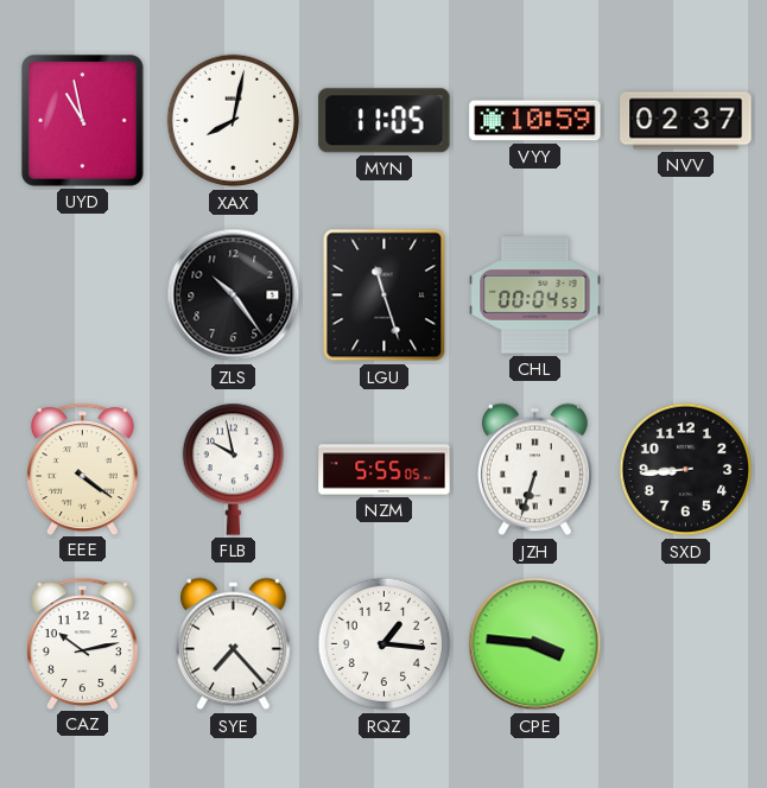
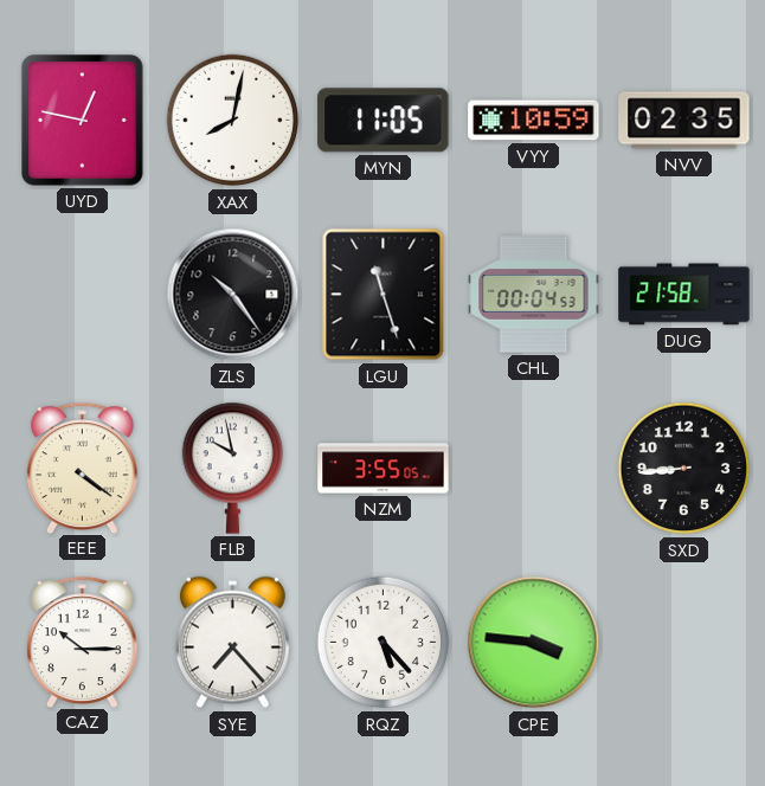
UYD: 10:58 -> 12:47 (83, 121)
NVV: 02:37 -> 02:35 (684, 121)
DUG: none -> 21:58 (684, 295)
NZM: 5:55 -> 3:55 (384, 469)
JZH: 6:33 -> none (534, 470)
CAZ: 10:13 -> 10:15 (82, 642)
RQZ: 1:16 -> 5:23 (384, 643)
